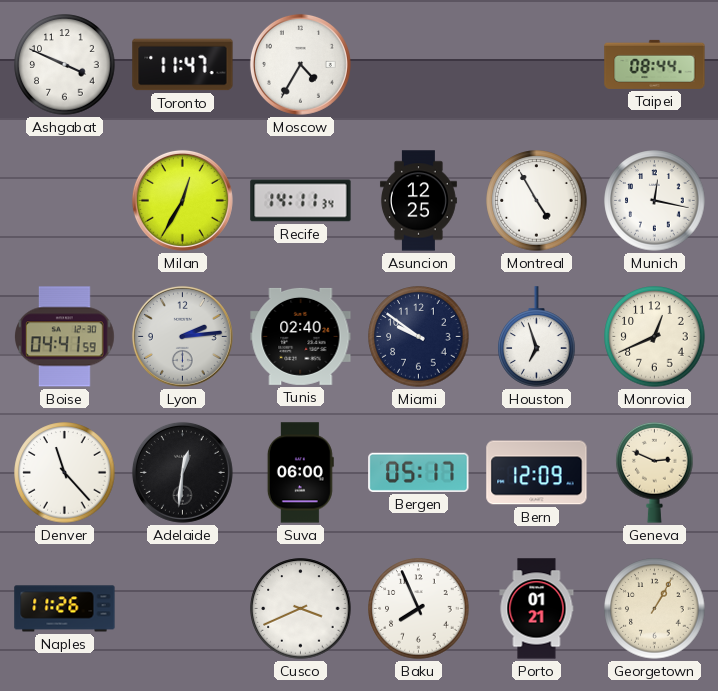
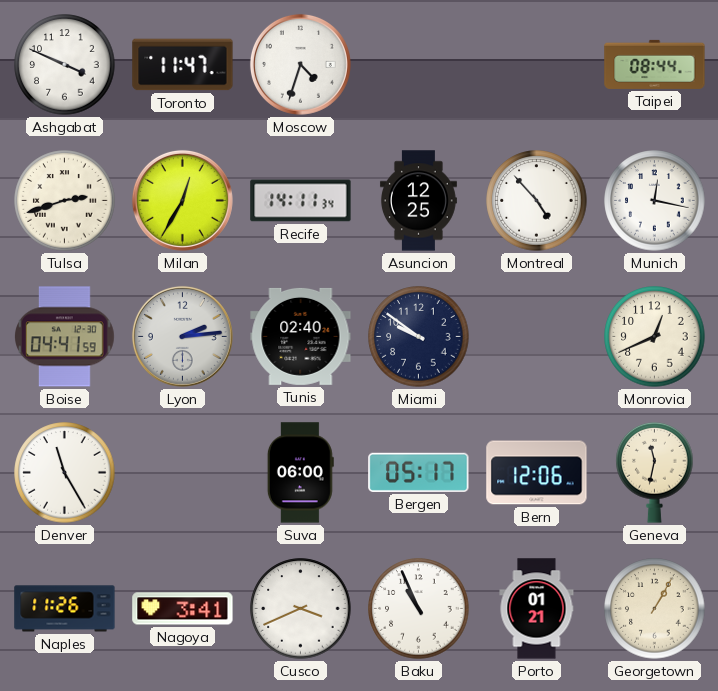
Moscow: 4:35 -> 4:33 (300, 64)
Tulsa: none -> 2:42 (65, 201)
Montreal: 4:55 -> 4:53 (537, 201)
Houston: 6:57 -> none (537, 337)
Denver: 11:23 -> 11:25 (65, 473)
Adelaide: 12:31 -> none (182, 472)
Bern: 12:09 -> 12:06 (537, 473)
Geneva: 2:49 -> 11:32 (655, 472)
Nagoya: none -> 3:41 (183, 609)
Baku: 7:56 -> 10:56 (419, 609)
